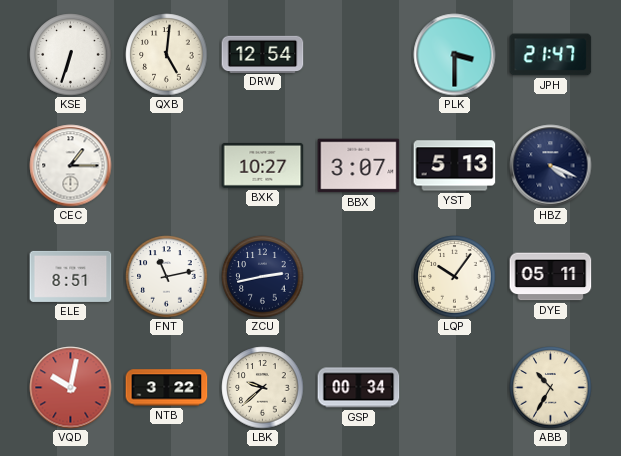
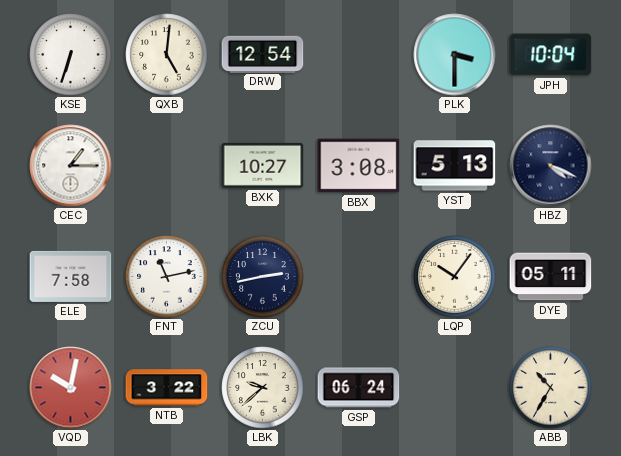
JPH: 21:47 -> 10:04 (551, 55)
BBX: 3:07 -> 3:08 (359, 166)
ELE: 8:51 -> 7:58 (71, 276)
GSP: 00:34 -> 06:24 (359, 388)
